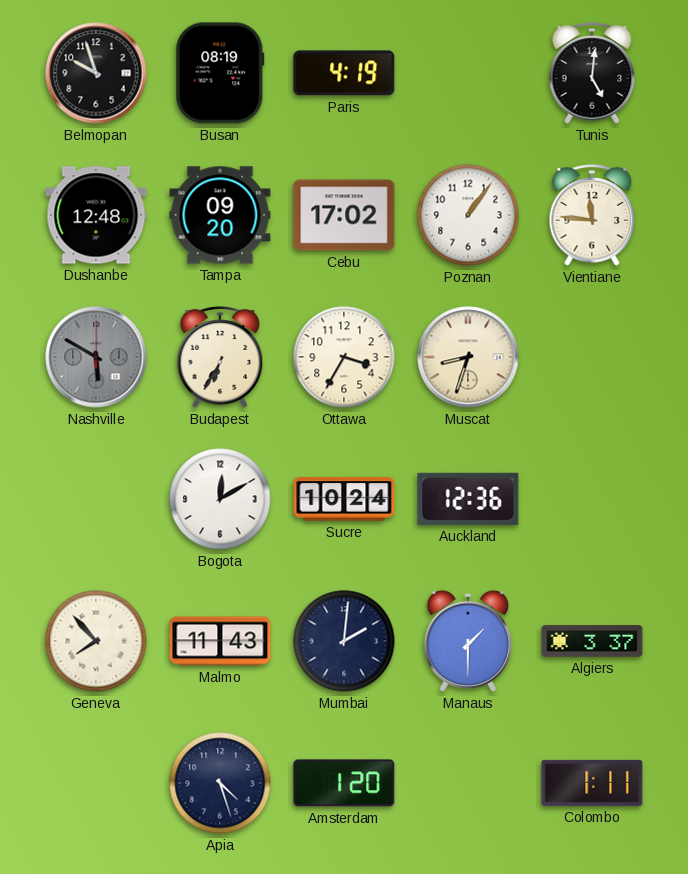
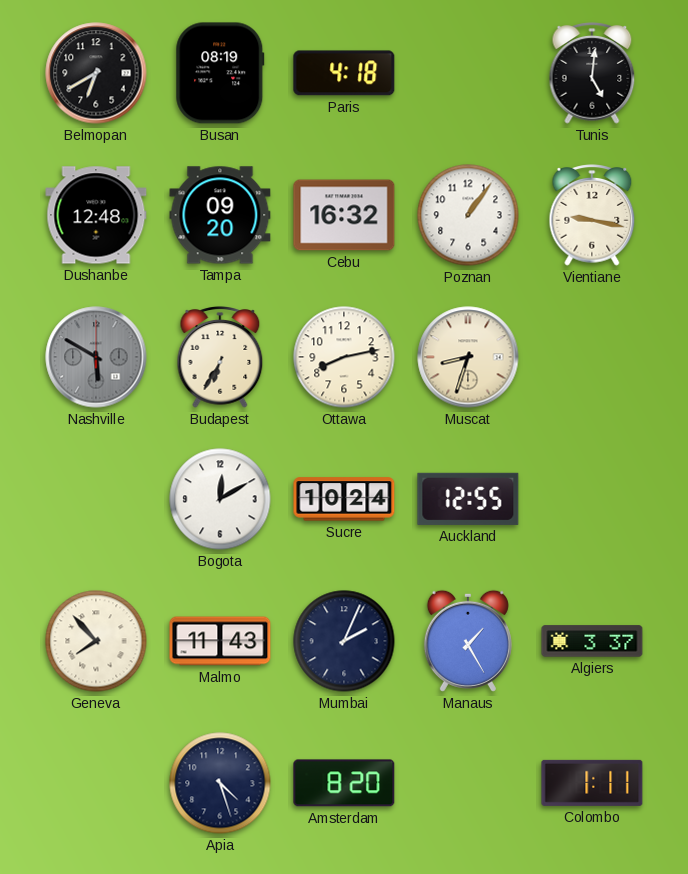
Belmopan: 9:57 -> 6:40 (96, 73)
Paris: 4:19 -> 4:18 (344, 73)
Cebu: 17:02 -> 16:32 (344, 215)
Vientiane: 11:46 -> 9:17 (592, 215)
Ottawa: 3:35 -> 8:13 (344, 357)
Auckland: 12:36 -> 12:55 (468, 499)
Mumbai: 2:01 -> 2:04 (344, 641)
Manaus: 1:30 -> 1:25 (468, 641)
Amsterdam: 1:20 -> 8:20 (344, 783)
